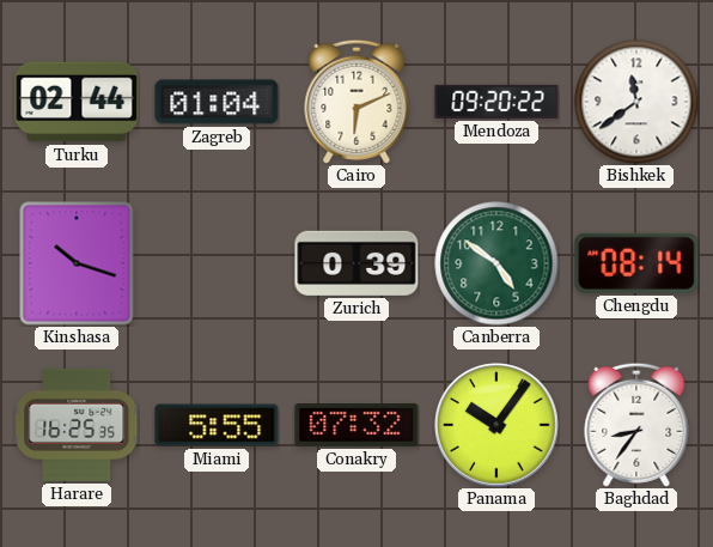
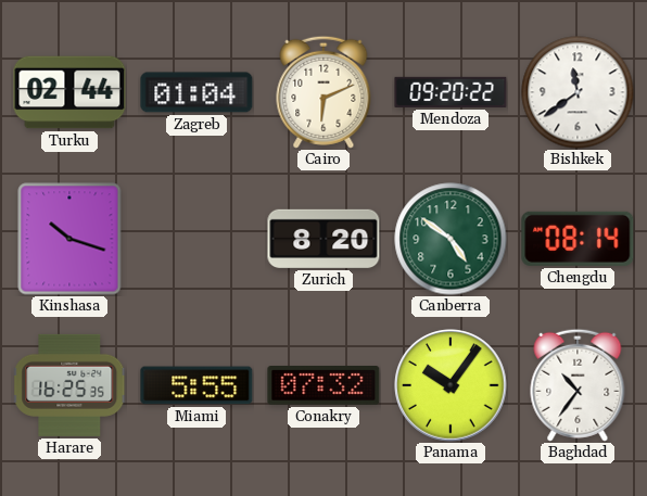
Zurich: 0:39 -> 8:20 (323, 239)
Baghdad: 8:36 -> 10:36 (578, 385)
